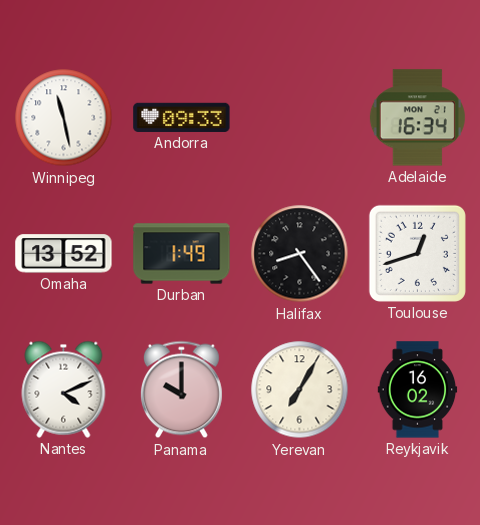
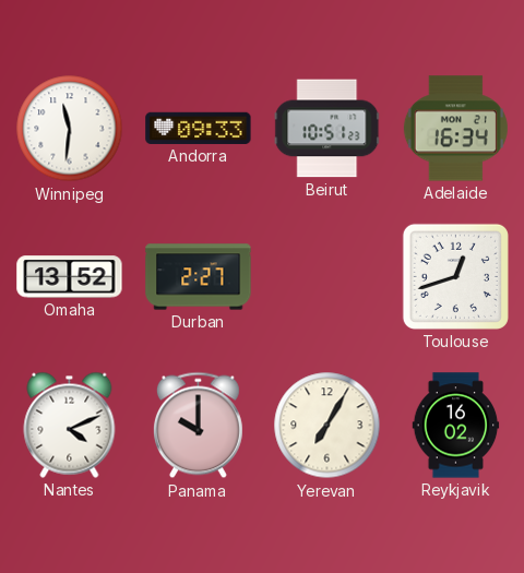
Winnipeg: 11:28 -> 11:31 (70, 129)
Beirut: none -> 10:51 (327, 129)
Durban: 1:49 -> 2:27 (199, 277)
Halifax: 8:24 -> none (300, 254)
